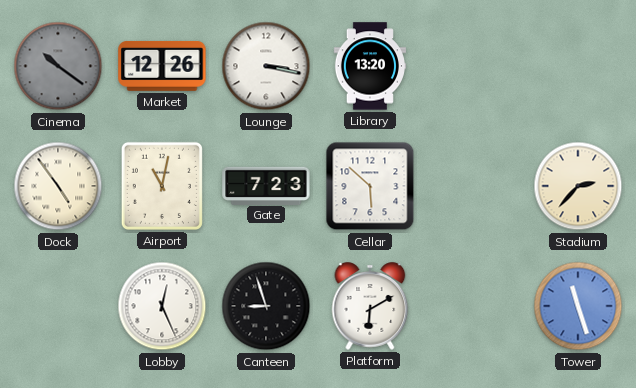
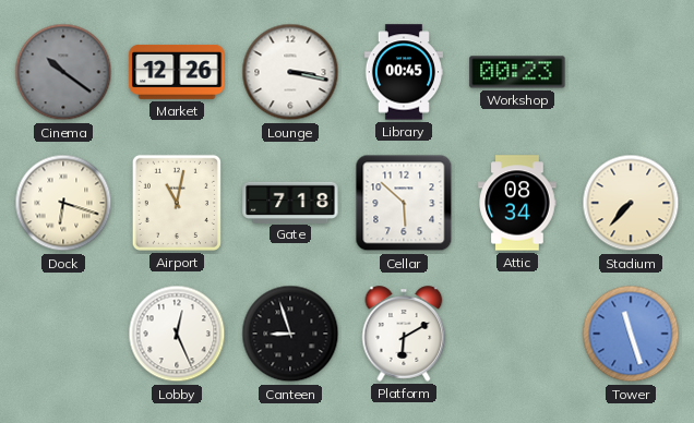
Library: 13:20 -> 00:45 (403, 72)
Workshop: none -> 00:23 (517, 72)
Dock: 4:54 -> 6:18 (63, 203)
Gate: 7:23 -> 7:18 (290, 202)
Attic: none -> 08:34 (517, 203)
Stadium: 2:37 -> 7:37 (631, 203)
